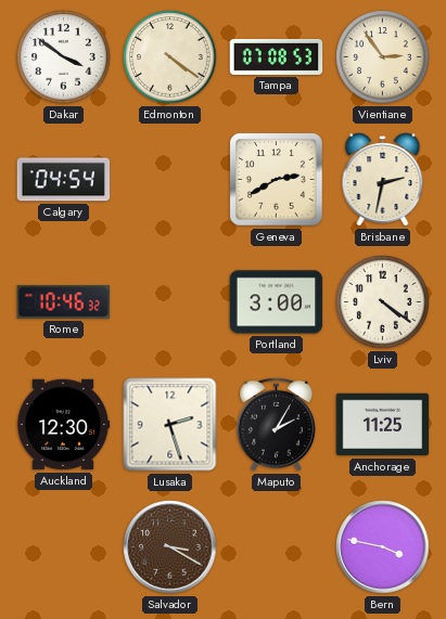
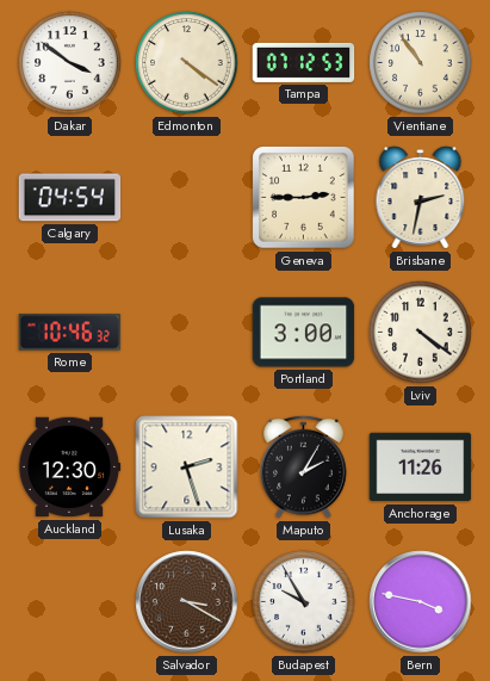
Tampa: 07:08 -> 07:12 (304, 62)
Vientiane: 2:54 -> 10:54 (421, 63)
Geneva: 2:40 -> 2:45 (304, 198)
Anchorage: 11:25 -> 11:26 (421, 468)
Budapest: none -> 9:55 (304, 602)
